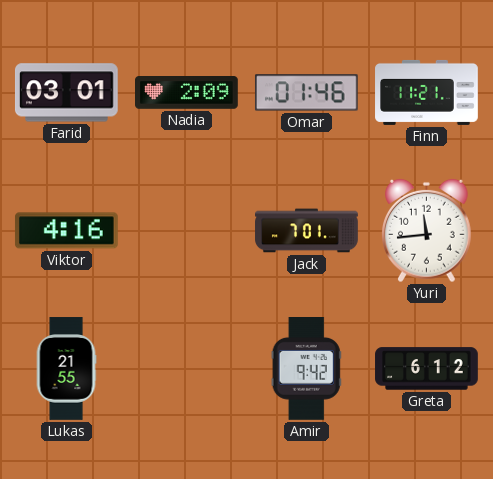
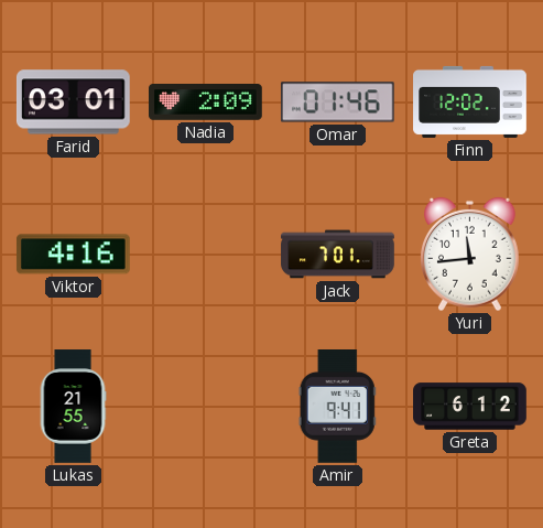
Finn: 11:21 -> 12:02 (470, 101)
Amir: 9:42 -> 9:41 (337, 407)
